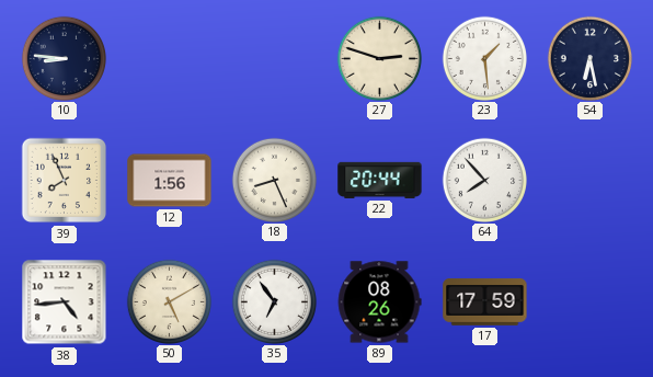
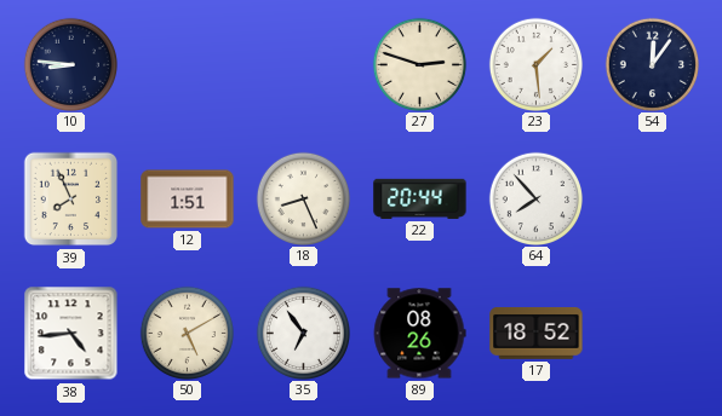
54: 6:28 -> 12:06 (652, 64)
12: 1:56 -> 1:51 (188, 200)
17: 17:59 -> 18:52 (537, 334)
